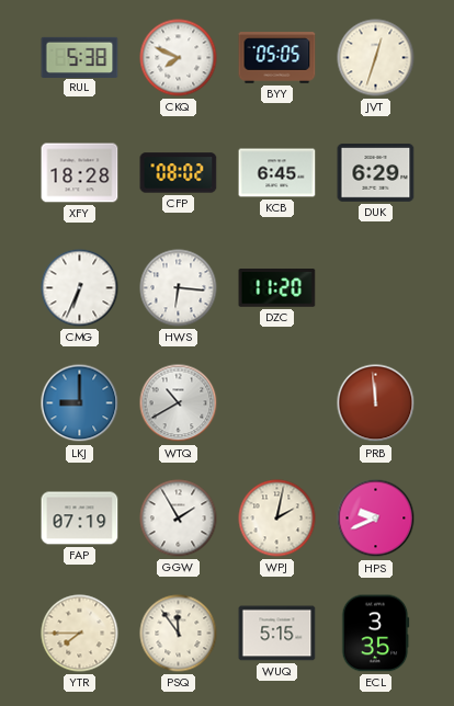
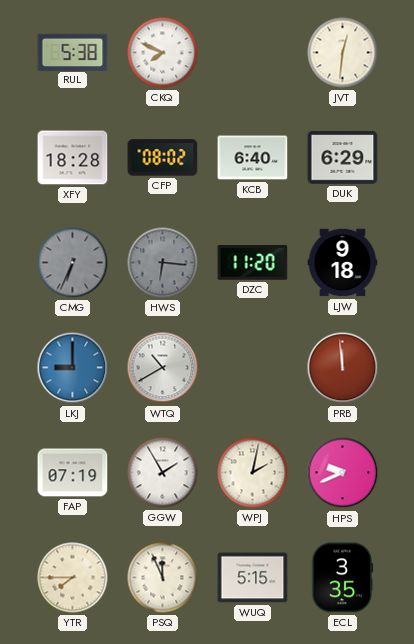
BYY: 05:05 -> none (277, 58)
JVT: 12:33 -> 12:31 (343, 53)
KCB: 6:45 -> 6:40 (253, 158)
CMG dial: white -> grey (73, 263)
HWS dial: white -> grey (163, 263)
LJW: none -> 9:18 (343, 263)
PSQ: 11:54 -> 11:56 (163, 578)
